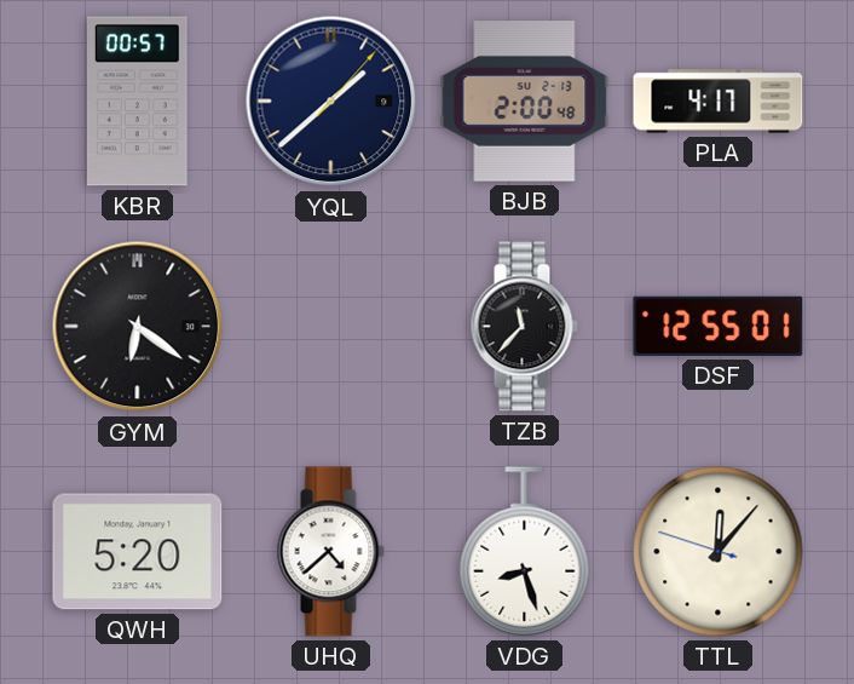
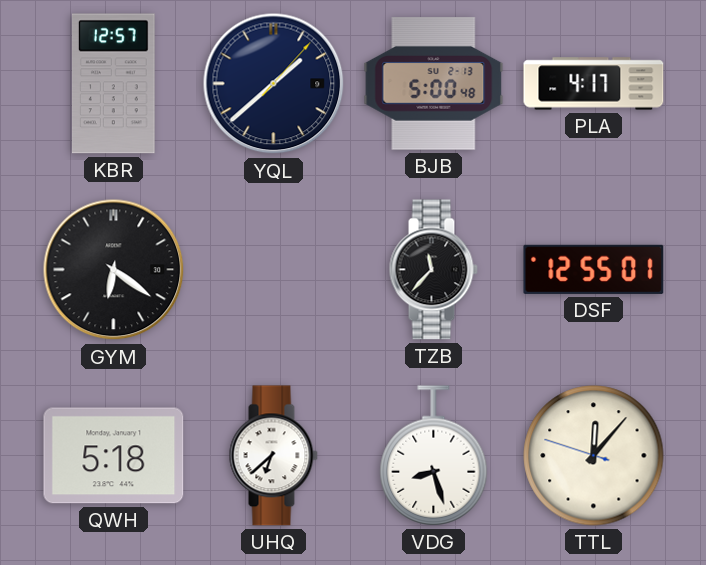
KBR: 00:57 -> 12:57 (113, 84)
BJB: 2:00 -> 5:00 (434, 84)
QWH: 5:20 -> 5:18 (114, 456)
UHQ: 4:38 -> 6:38 (273, 456)
